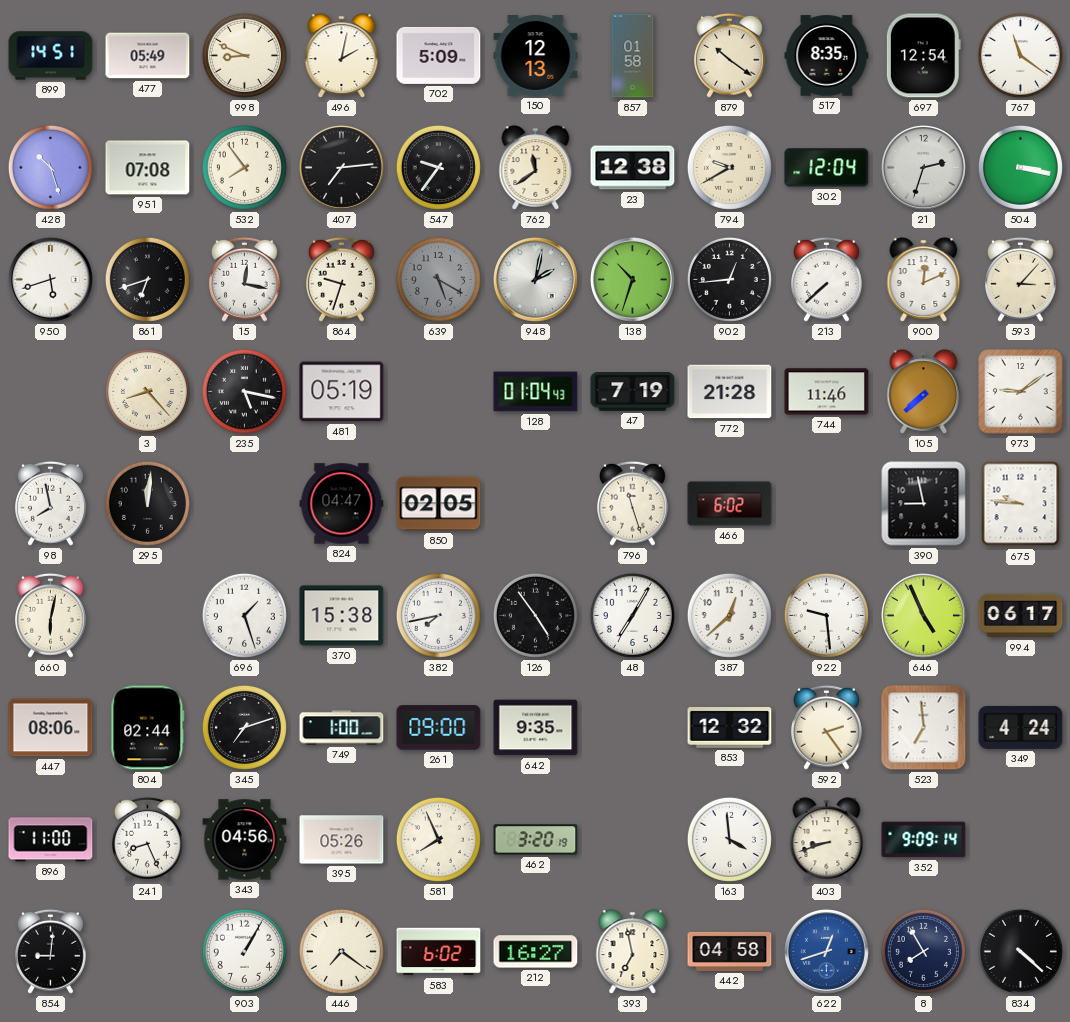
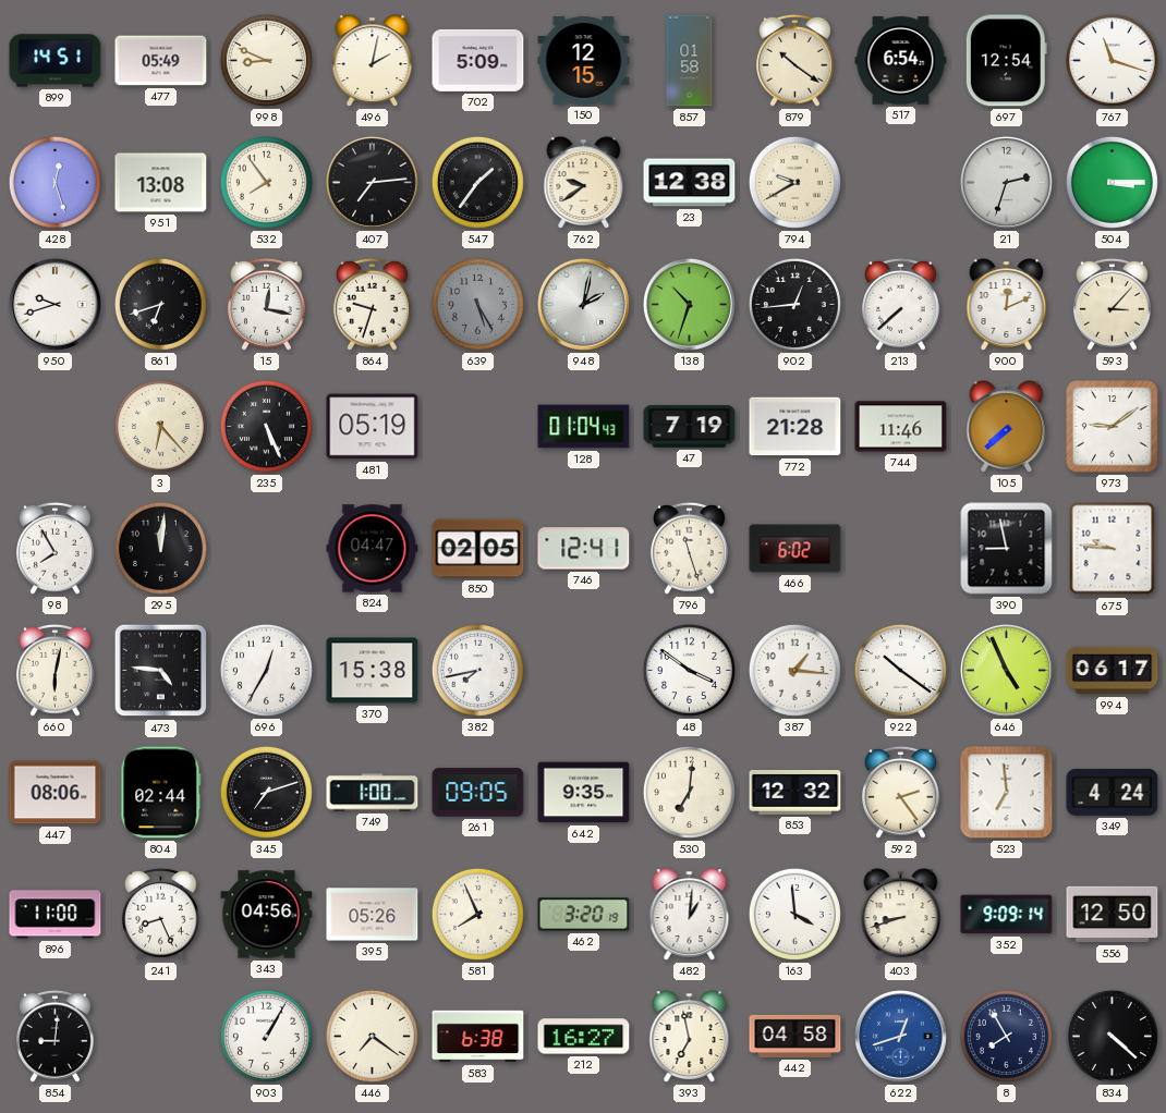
150: 12:13 -> 12:15 (584, 61)
517: 8:35 -> 6:54 (901, 61)
767: 11:21 -> 11:18 (1112, 60)
428: 10:27 -> 12:27 (54, 182)
951: 07:08 -> 13:08 (161, 183)
547: 9:36 -> 1:36 (477, 182)
762: 11:39 -> 9:39 (584, 183)
302: 12:04 -> none (827, 168)
504: 3:17 -> 3:15 (1112, 182)
950: 5:42 -> 9:42 (54, 304)
639: 5:20 -> 5:25 (477, 304)
3: 8:23 -> 6:23 (160, 426)
235: 5:17 -> 5:26 (266, 426)
98: 7:58 -> 7:55 (56, 548)
746: none -> 12:41 (584, 549)
473: none -> 4:46 (161, 671)
696: 1:27 -> 12:35 (266, 670)
126: 4:54 -> none (535, 615)
48: 7:05 -> 3:51 (689, 670)
387: 12:38 -> 1:16 (794, 670)
922: 9:29 -> 10:21 (900, 670)
261: 09:00 -> 09:05 (478, 793)
530: none -> 7:01 (689, 792)
482: none -> 1:01 (690, 915)
556: none -> 12:50 (1113, 915)
583: 6:02 -> 6:38 (478, 1037)
